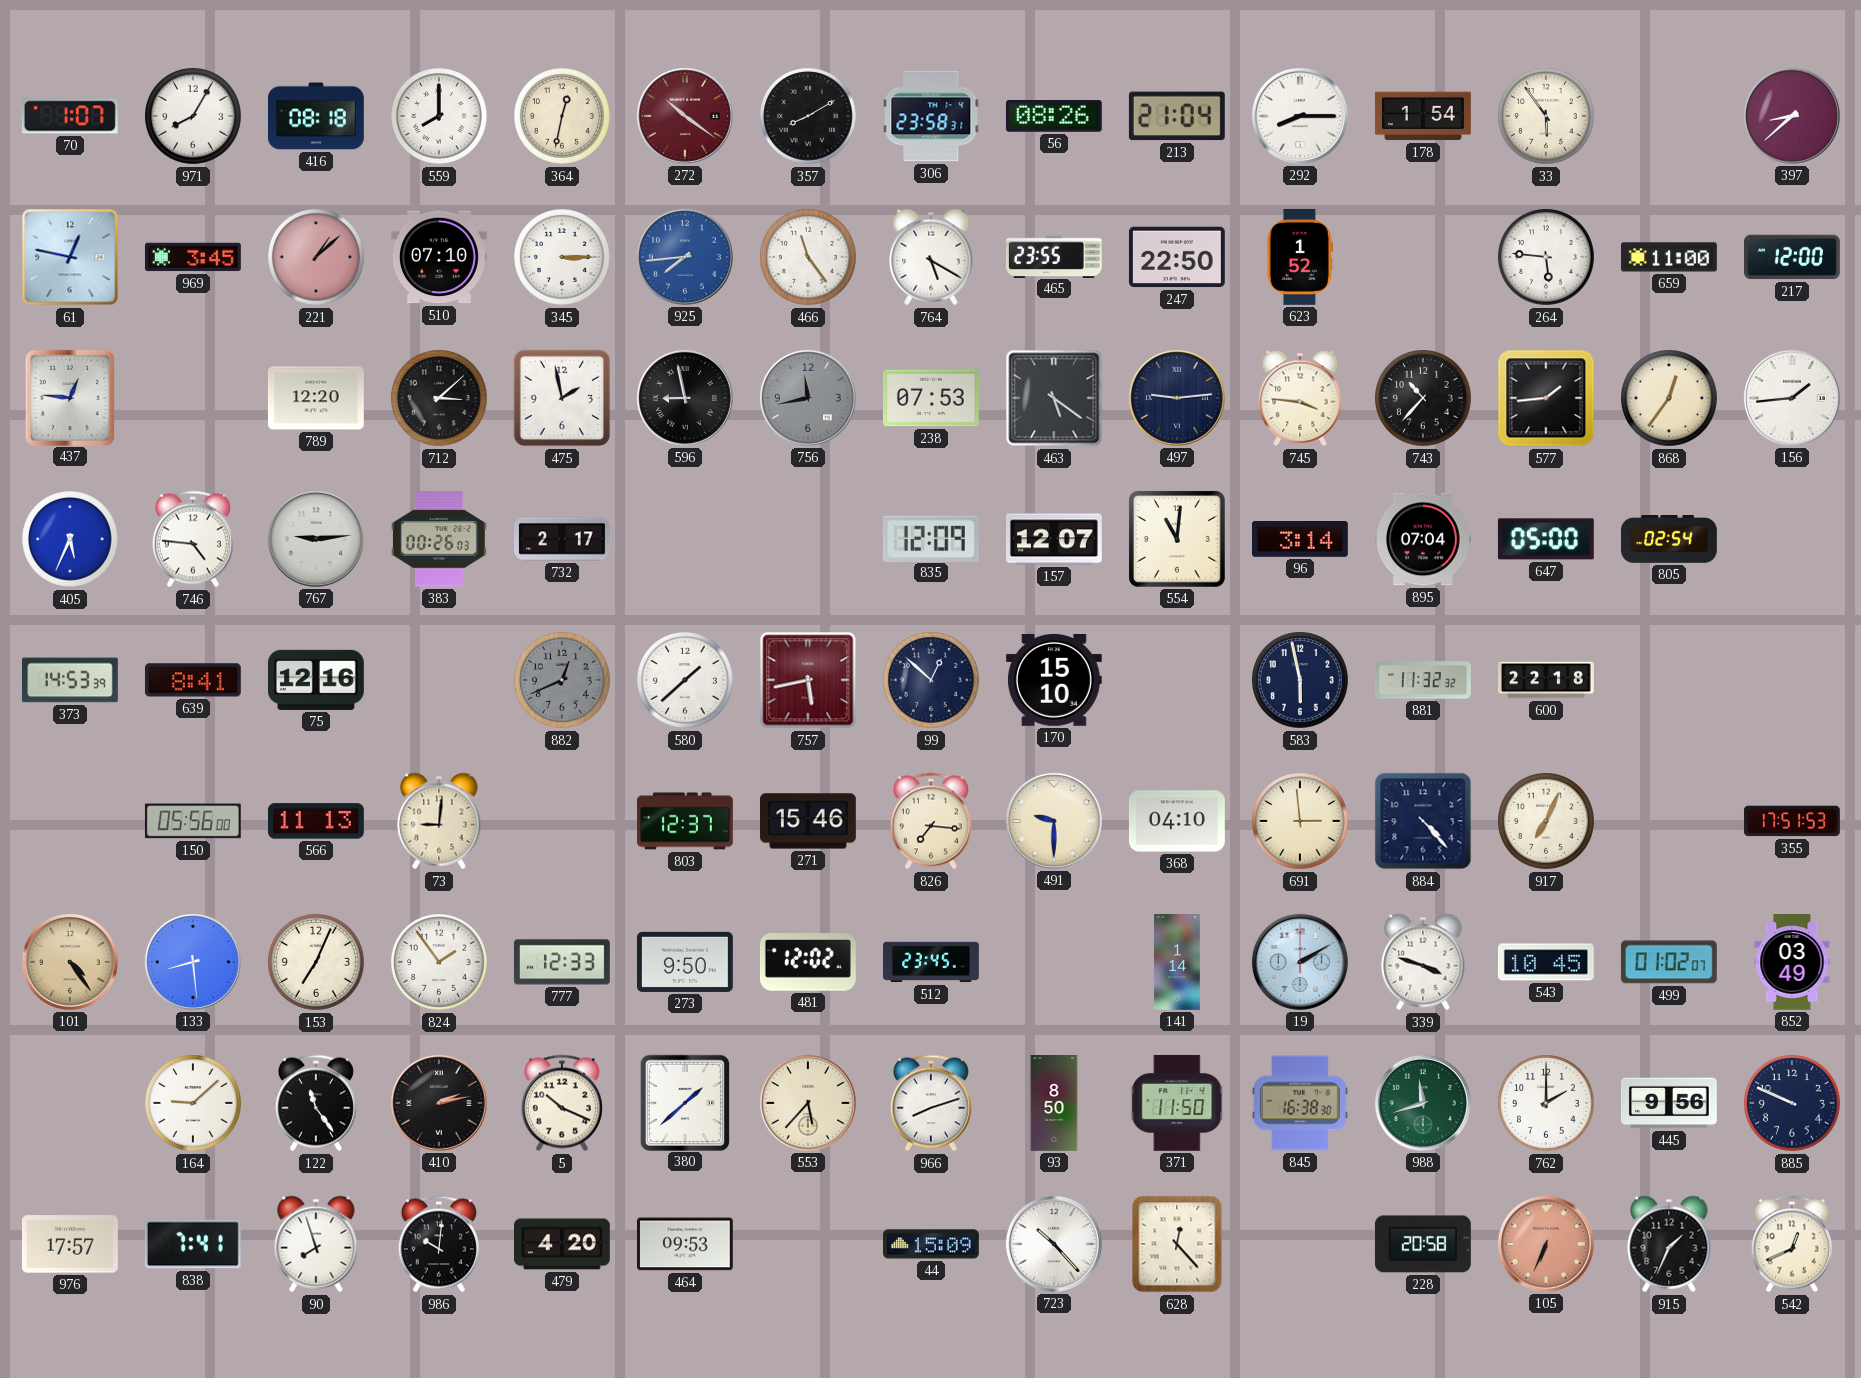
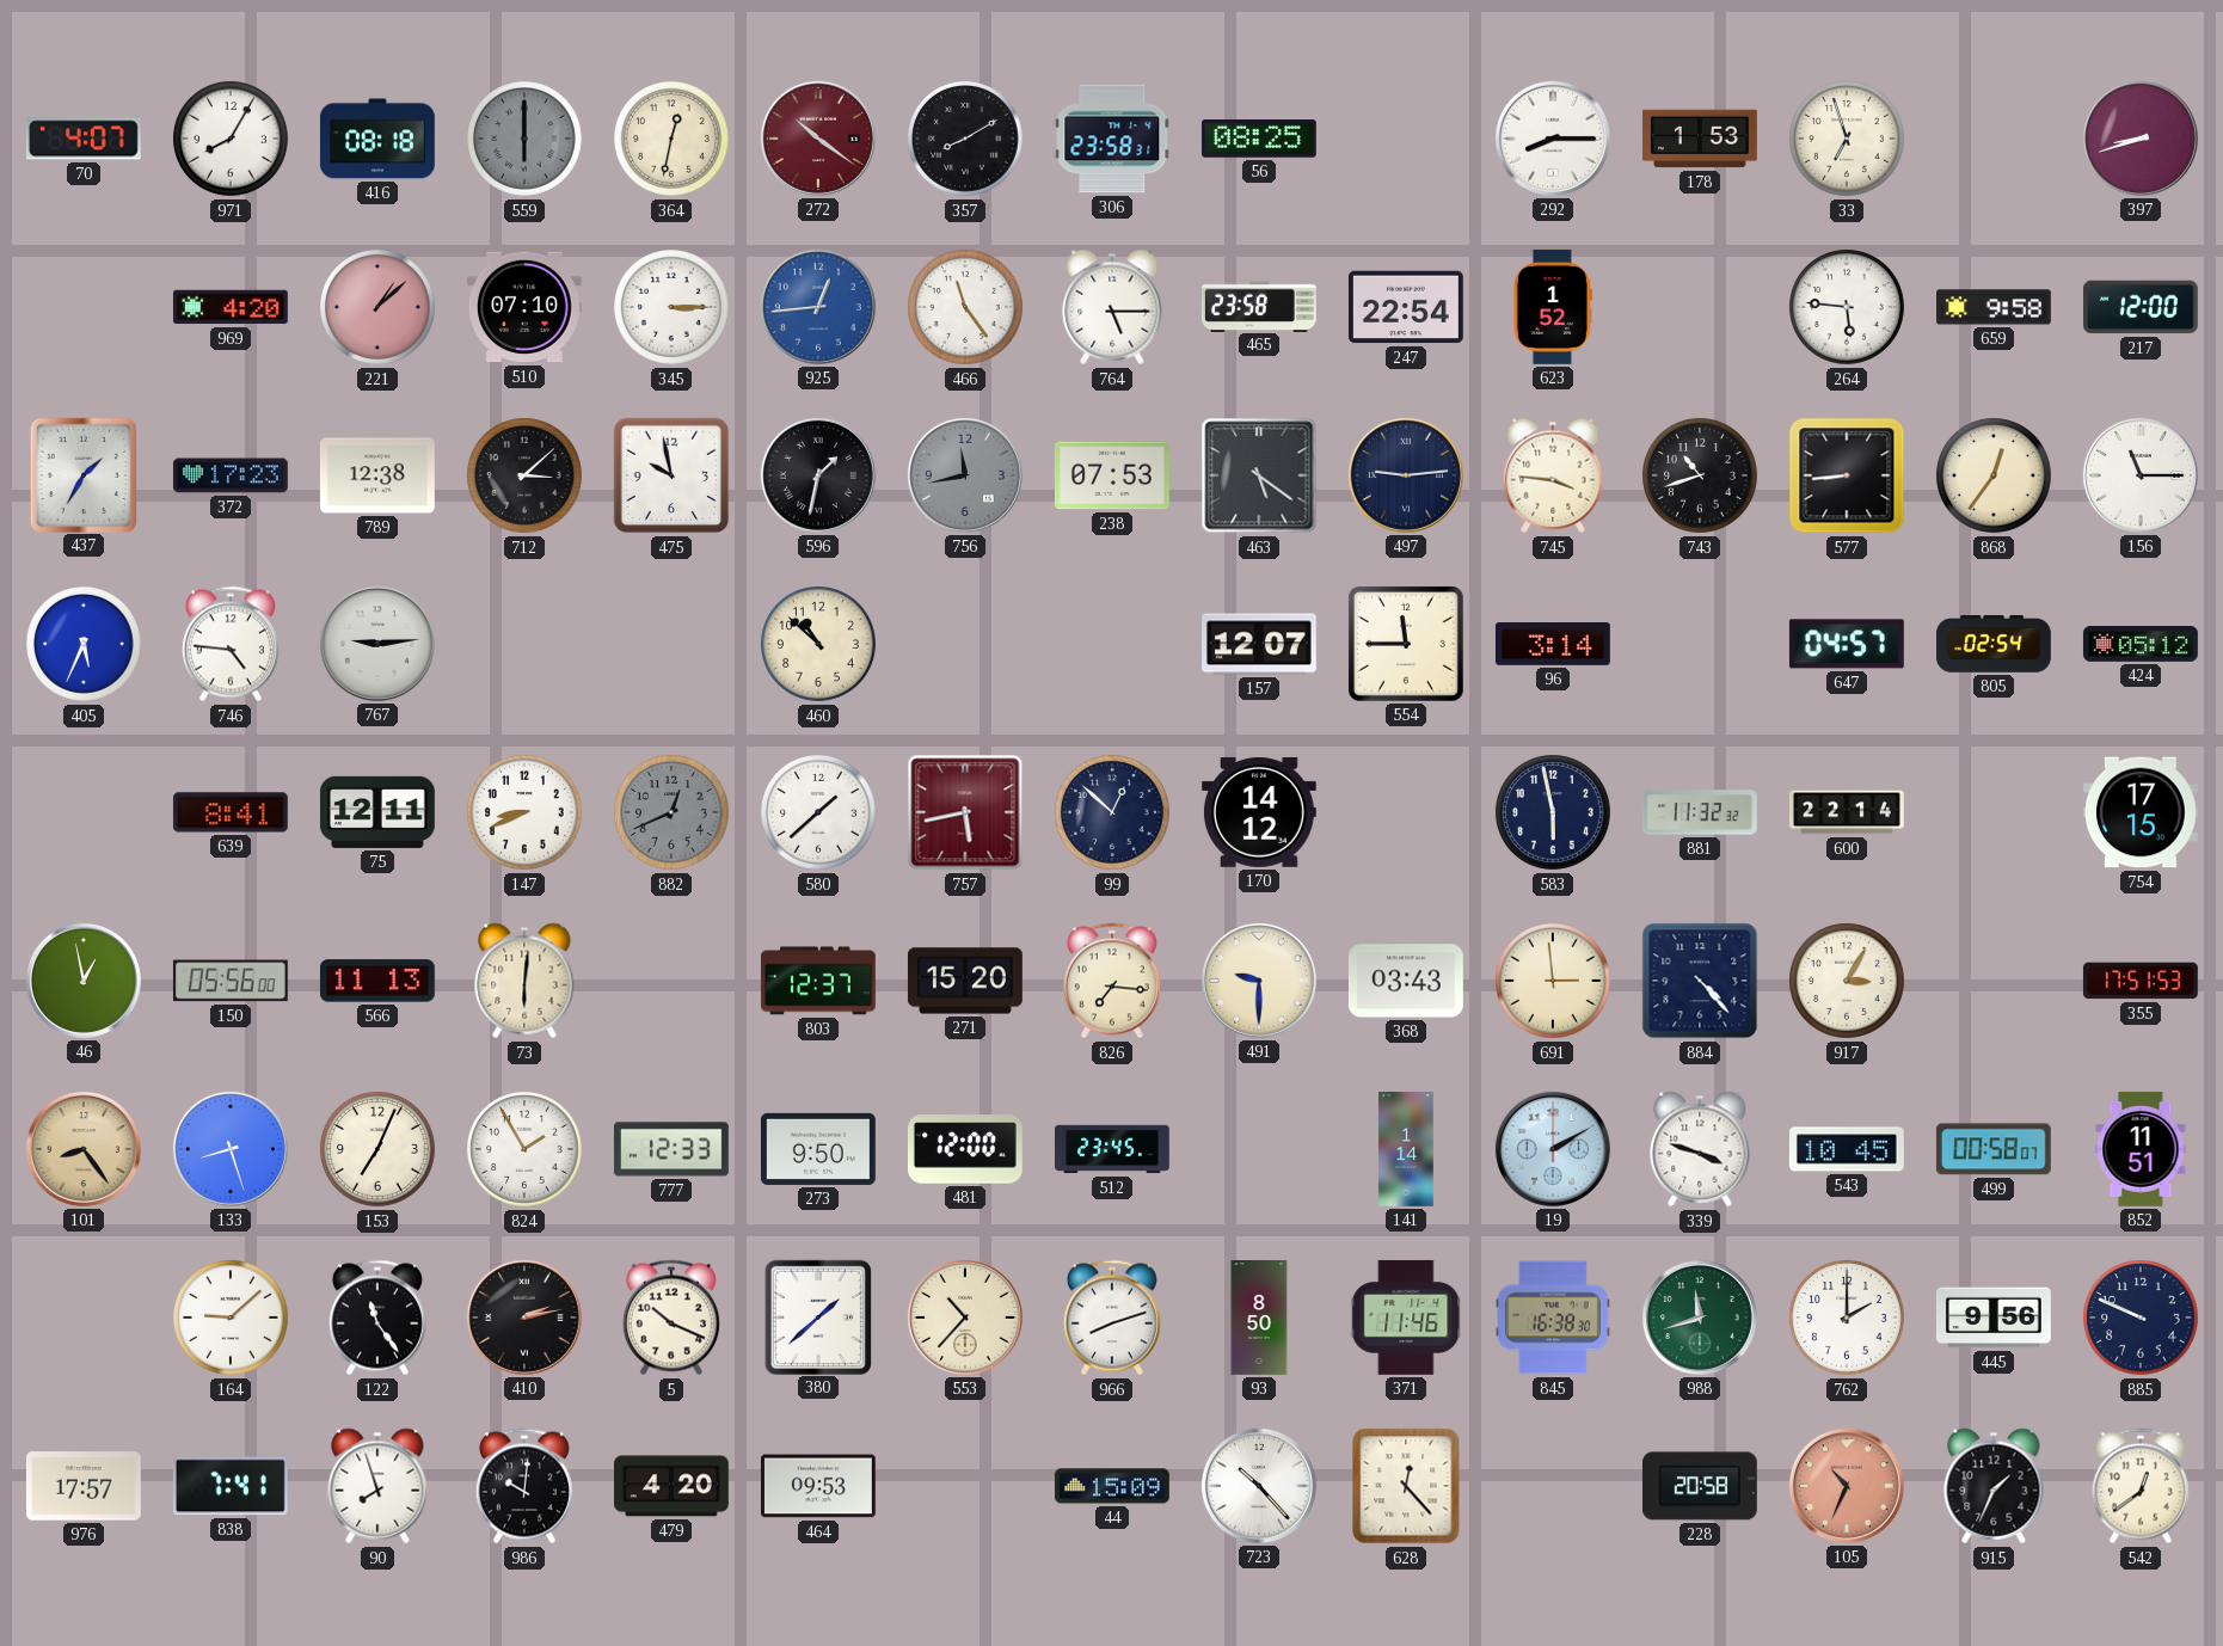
70: 1:07 -> 4:07 (84, 139)
559: 8:00 -> 6:00 (526, 140)
559 dial: white -> grey (526, 140)
56: 08:26 -> 08:25 (1259, 140)
213: 21:04 -> none (1177, 116)
178: 1:54 -> 1:53 (1700, 139)
33: 5:54 -> 6:57 (1848, 140)
397: 8:38 -> 8:42 (2141, 139)
61: 12:47 -> none (70, 257)
969: 3:45 -> 4:20 (231, 307)
925: 7:44 -> 12:44 (818, 307)
764: 5:20 -> 5:15 (1112, 307)
465: 23:55 -> 23:58 (1259, 306)
247: 22:50 -> 22:54 (1406, 307)
659: 11:00 -> 9:58 (1995, 307)
437: 12:46 -> 1:35 (84, 474)
372: none -> 17:23 (231, 475)
789: 12:20 -> 12:38 (377, 475)
475: 1:58 -> 9:58 (671, 475)
596: 8:58 -> 1:32 (818, 475)
743: 10:37 -> 10:42 (1701, 477)
577: 1:44 -> 8:44 (1847, 475)
156: 1:44 -> 11:15 (2141, 475)
383: 00:26 -> none (439, 539)
732: 2:17 -> none (563, 539)
460: none -> 10:52 (819, 645)
835: 12:09 -> none (931, 538)
554: 11:01 -> 11:45 (1406, 644)
895: 07:04 -> none (1423, 539)
647: 05:00 -> 04:57 (1847, 644)
424: none -> 05:12 (2141, 645)
373: 14:53 -> none (70, 680)
75: 12:16 -> 12:11 (377, 812)
147: none -> 8:41 (526, 813)
170: 15:10 -> 14:12 (1259, 812)
600: 22:18 -> 22:14 (1848, 812)
754: none -> 17:15 (2141, 812)
46: none -> 12:58 (84, 981)
73: 9:01 -> 6:01 (524, 981)
271: 15:46 -> 15:20 (965, 981)
368: 04:10 -> 03:43 (1406, 981)
917: 7:04 -> 3:05 (1848, 982)
101: 4:24 -> 8:24 (84, 1149)
133: 8:29 -> 8:27 (231, 1149)
824: 1:54 -> 1:55 (526, 1150)
481: 12:02 -> 12:00 (965, 1149)
499: 01:02 -> 00:58 (1994, 1149)
852: 03:49 -> 11:51 (2141, 1150)
553: 5:37 -> 10:37 (965, 1318)
371: 11:50 -> 11:46 (1406, 1318)
105: 6:34 -> 10:34 (1847, 1486)
542: 12:41 -> 12:39 (2141, 1486)
